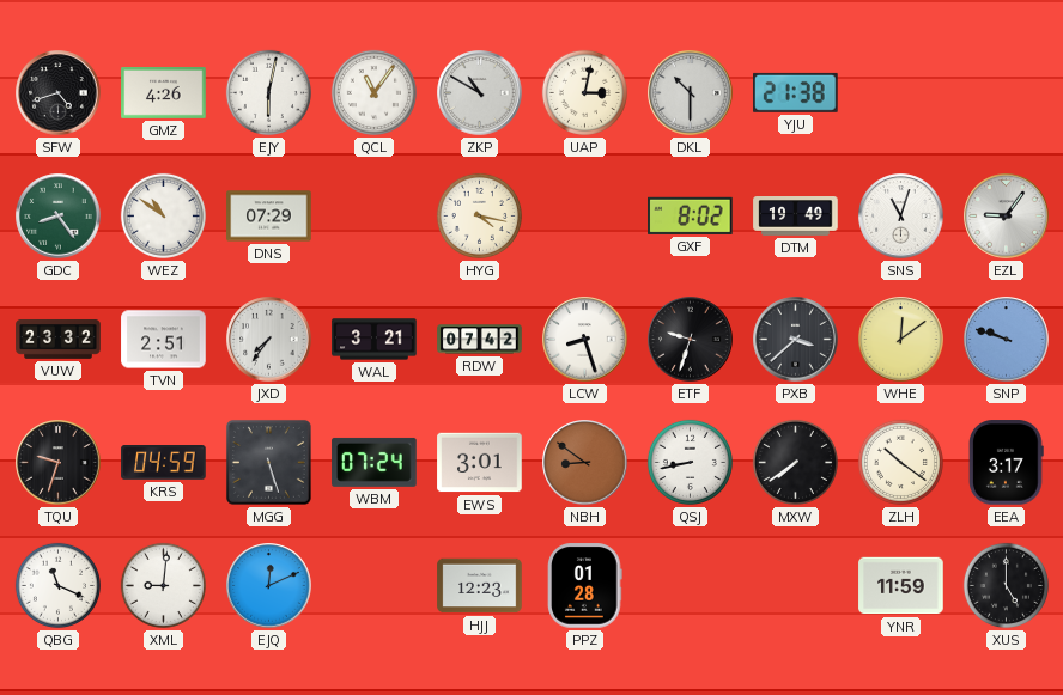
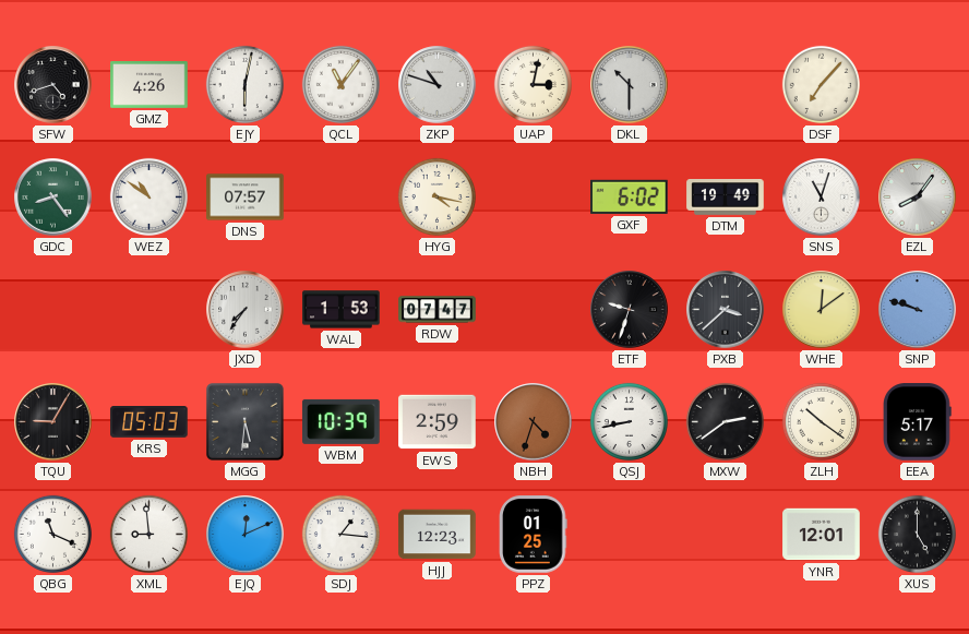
ZKP: 10:50 -> 10:48 (438, 85)
YJU: 21:38 -> none (796, 92)
DSF: none -> 7:07 (821, 84)
DNS: 07:29 -> 07:57 (246, 198)
GXF: 8:02 -> 6:02 (630, 196)
EZL: 9:06 -> 8:06 (918, 198)
VUW: 23:32 -> none (59, 339)
TVN: 2:51 -> none (164, 340)
WAL: 3:21 -> 1:53 (342, 310)
RDW: 07:42 -> 07:47 (438, 310)
LCW: 8:27 -> none (585, 340)
TQU: 9:33 -> 9:05 (53, 422)
KRS: 04:59 -> 05:03 (149, 422)
MGG: 5:27 -> 5:31 (244, 421)
WBM: 07:24 -> 10:39 (342, 421)
EWS: 3:01 -> 2:59 (438, 422)
NBH: 8:51 -> 4:33 (534, 422)
MXW: 7:39 -> 2:39 (725, 421)
EEA: 3:17 -> 5:17 (918, 422)
XML: 9:01 -> 8:59 (148, 534)
SDJ: none -> 1:16 (340, 534)
PPZ: 01:28 -> 01:25 (534, 535)
YNR: 11:59 -> 12:01 (822, 535)
